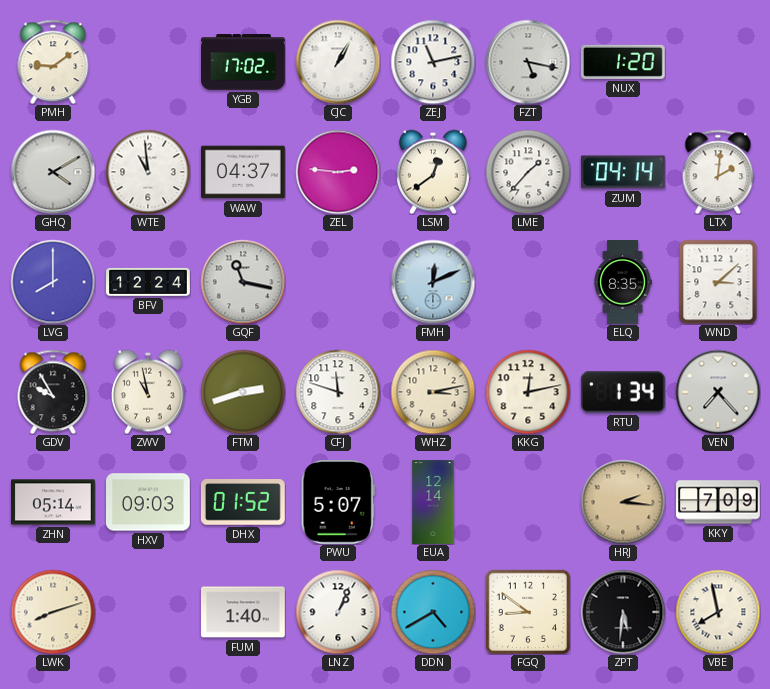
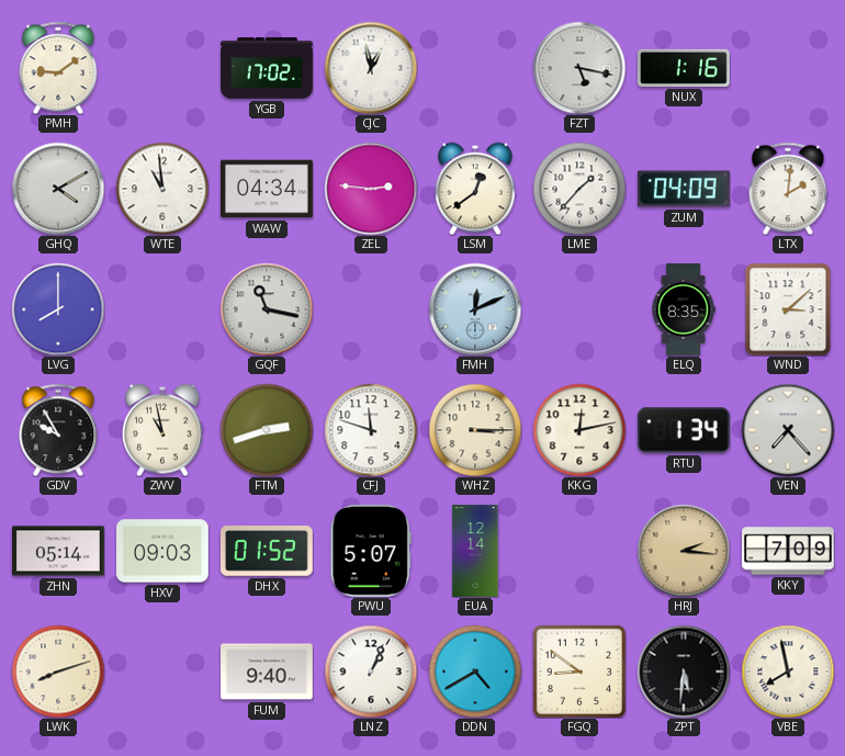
CJC: 1:05 -> 12:58 (371, 68)
ZEJ: 11:13 -> none (433, 62)
NUX: 1:20 -> 1:16 (685, 68)
WAW: 04:37 -> 04:34 (268, 189)
ZUM: 04:14 -> 04:09 (684, 189)
BFV: 12:24 -> none (148, 282)
WHZ: 3:13 -> 3:15 (475, 430)
FUM: 1:40 -> 9:40 (268, 672)
